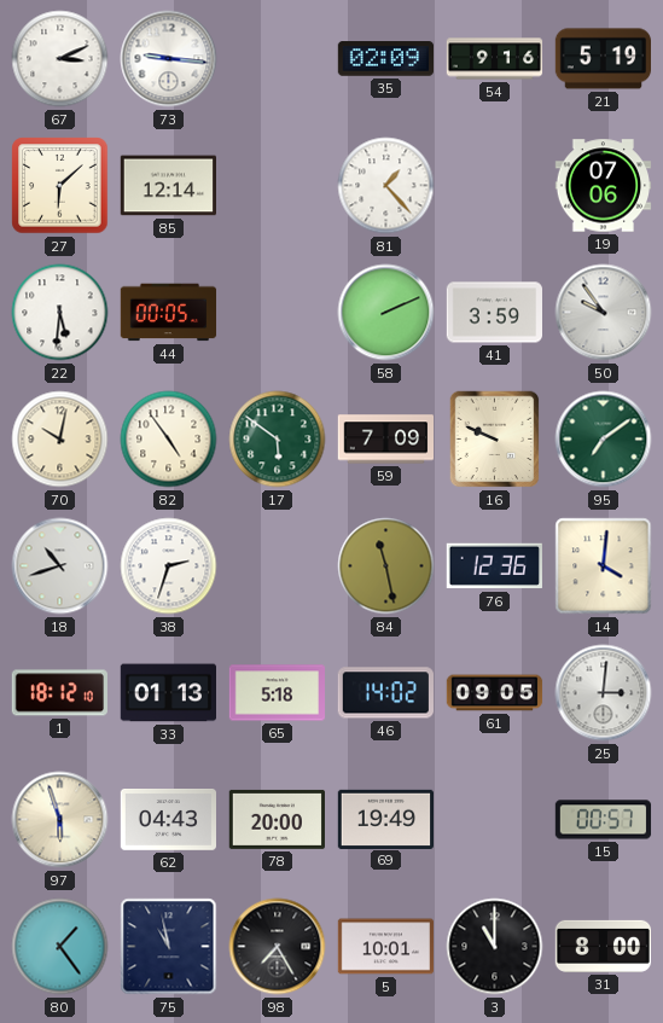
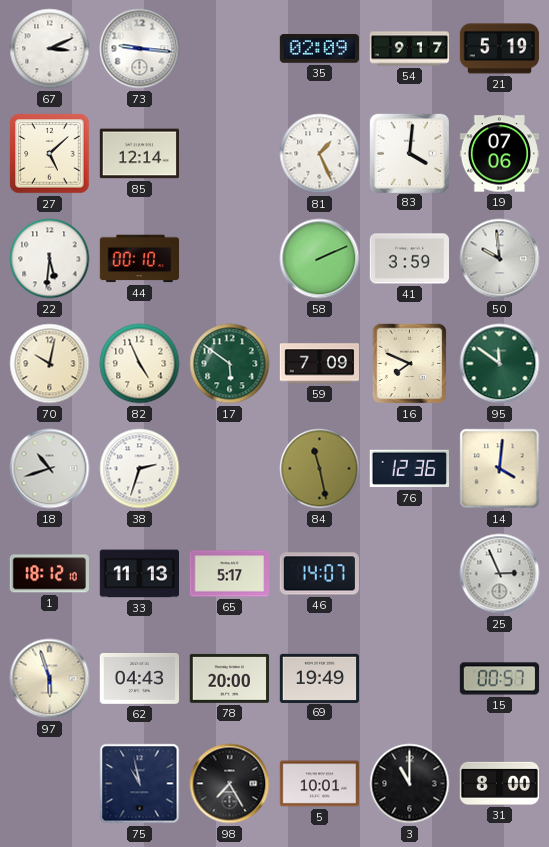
54: 9:16 -> 9:17 (410, 49)
27: 6:08 -> 5:08 (50, 154)
81: 1:23 -> 1:26 (320, 154)
83: none -> 4:01 (409, 153)
44: 00:05 -> 00:10 (140, 259)
50: 9:54 -> 9:59 (500, 259)
82: 4:54 -> 4:56 (140, 364)
16: 9:49 -> 7:49 (410, 364)
95: 7:09 -> 11:51 (500, 364)
33: 01:13 -> 11:13 (139, 574)
65: 5:18 -> 5:17 (230, 574)
46: 14:02 -> 14:07 (319, 574)
61: 09:05 -> none (495, 693)
25: 3:01 -> 2:56 (500, 574)
80: 1:24 -> none (60, 947)
